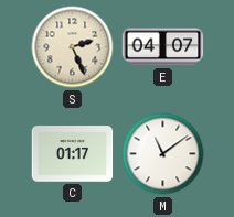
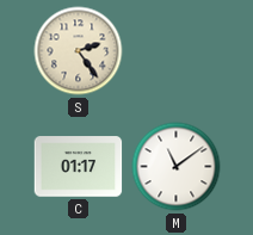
S: 2:26 -> 2:24 (79, 51)
E: 04:07 -> none (163, 47)
